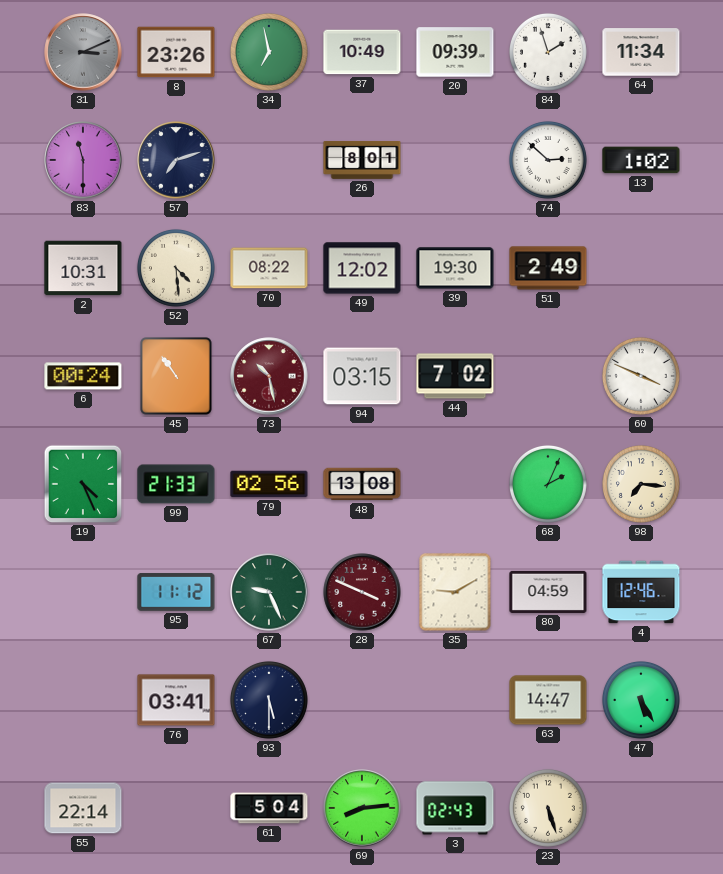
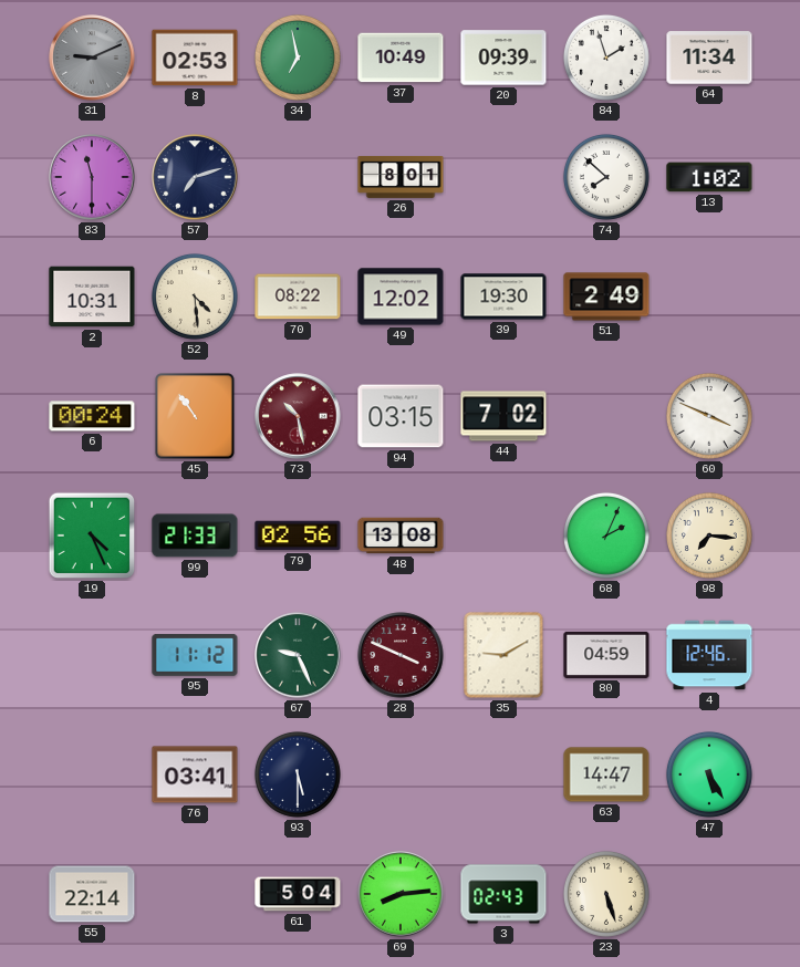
31: 3:11 -> 9:11 (92, 58)
8: 23:26 -> 02:53 (195, 58)
74: 2:52 -> 7:52 (606, 177)
